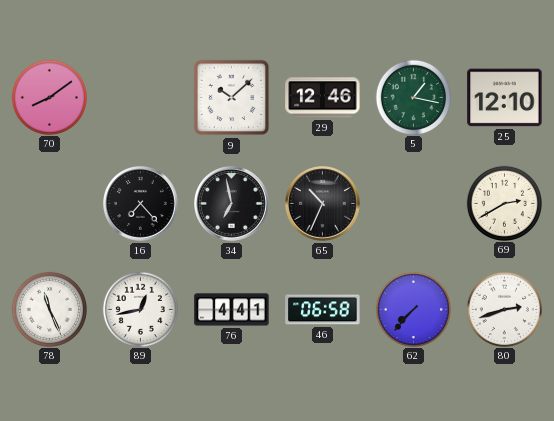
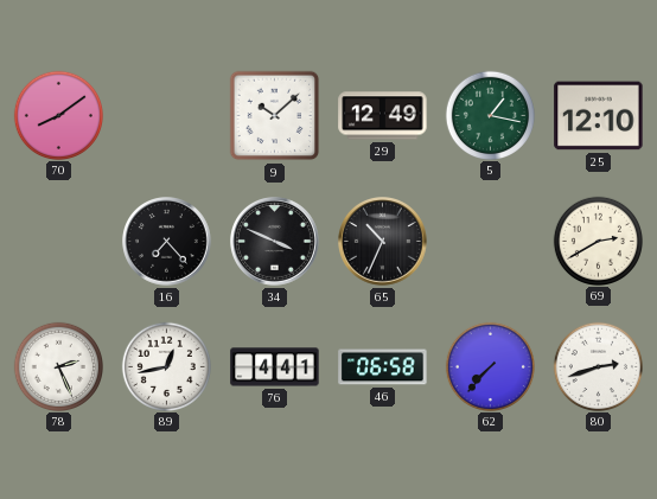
29: 12:46 -> 12:49 (383, 116)
34: 6:58 -> 3:49 (275, 242)
78: 11:26 -> 2:26 (58, 366)
